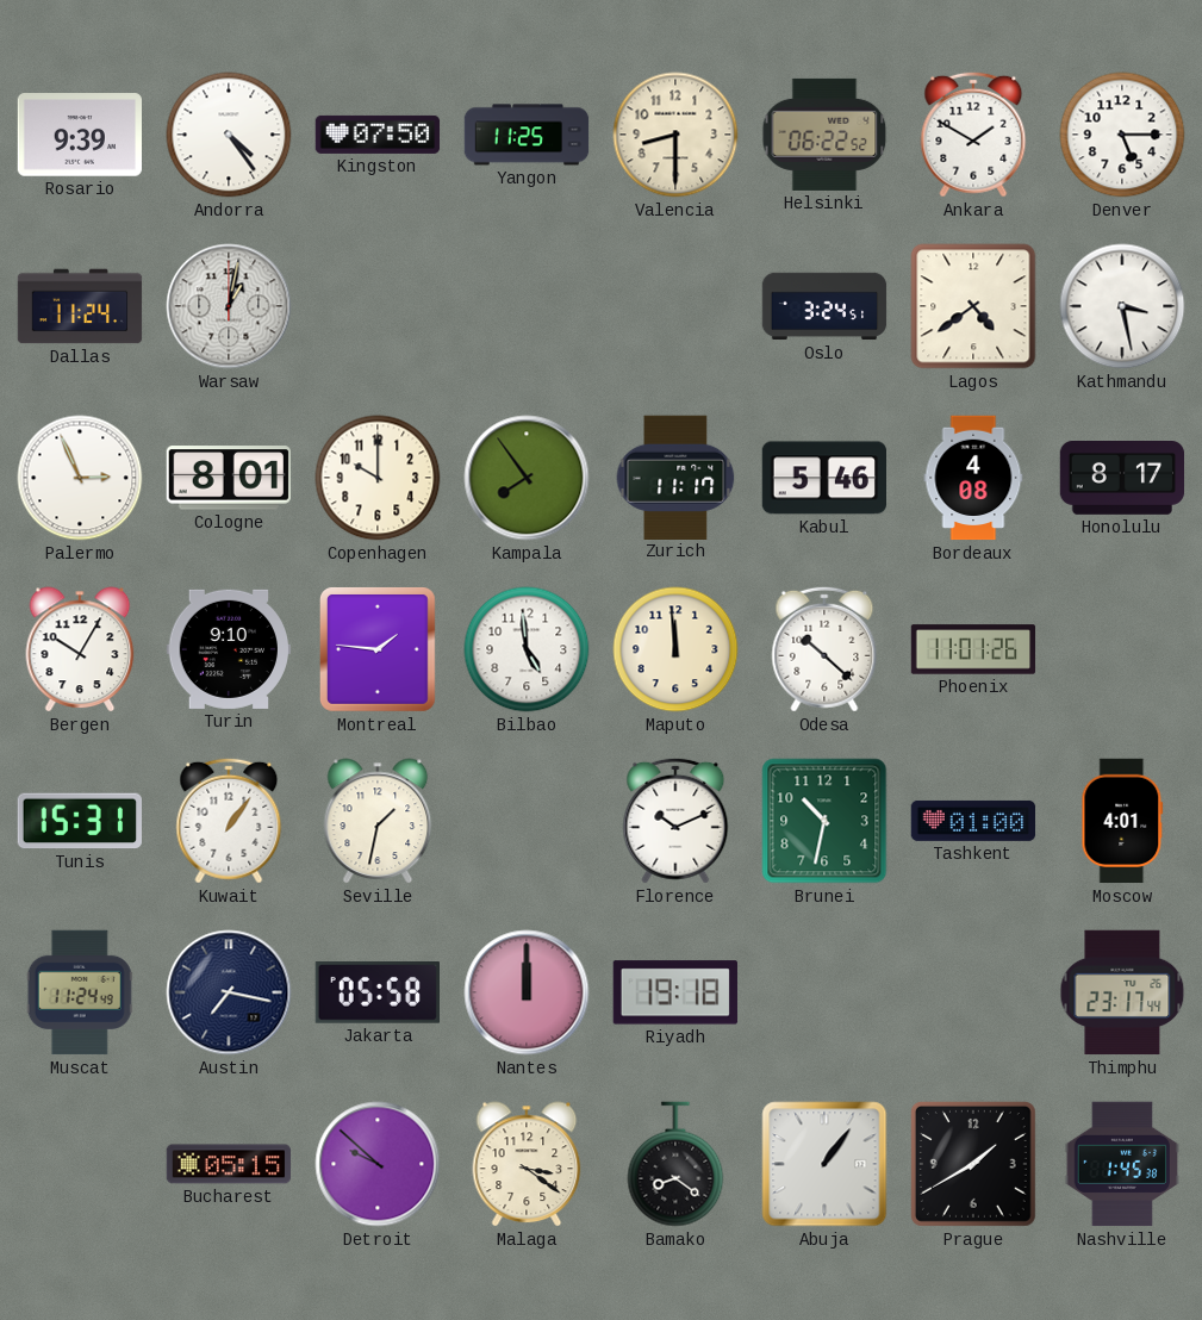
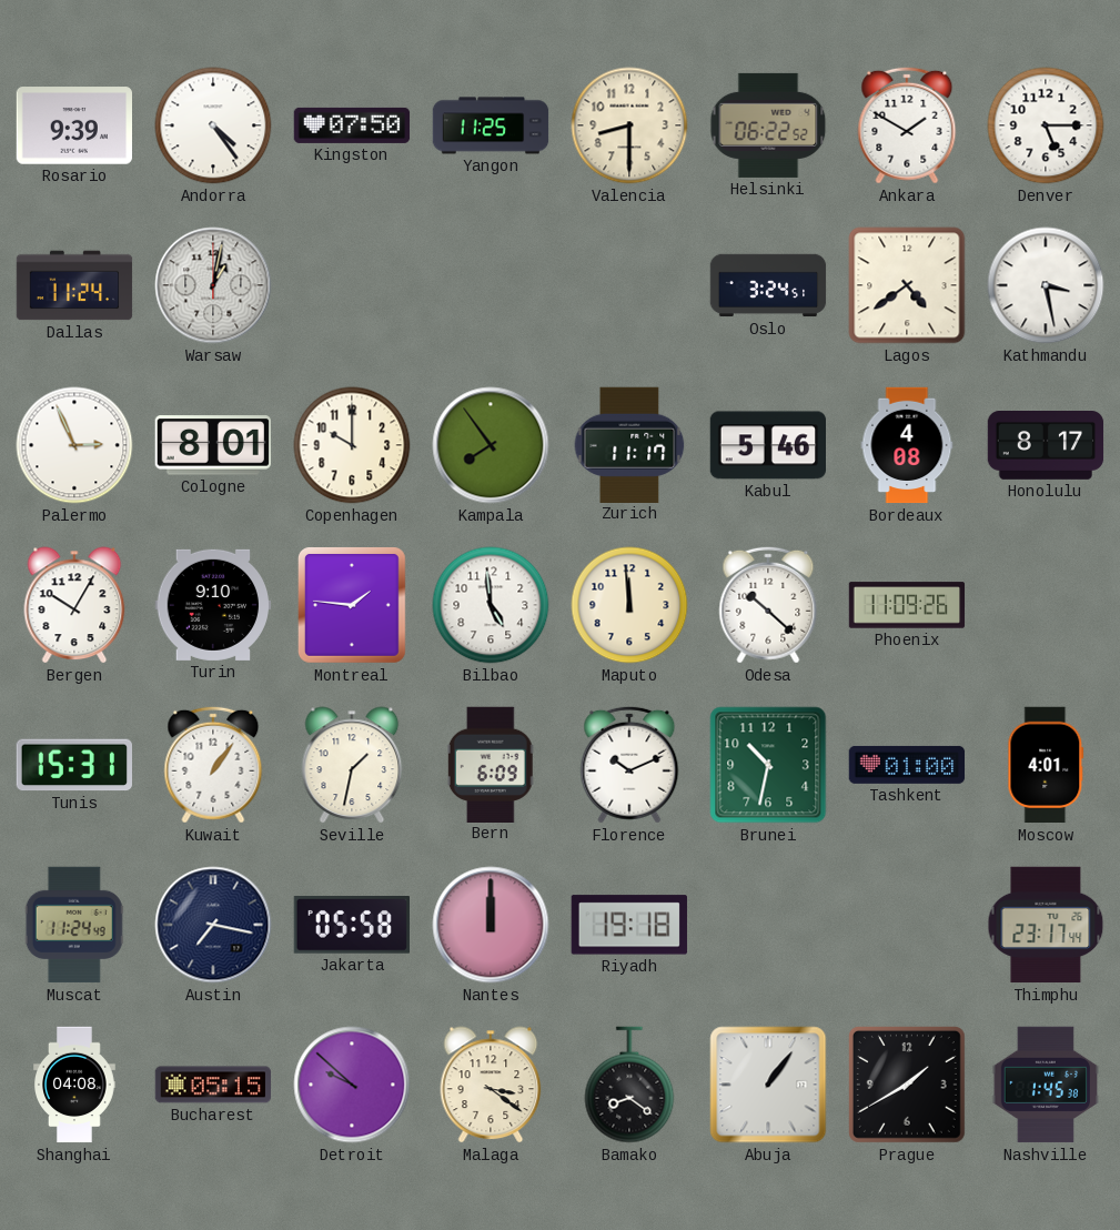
Phoenix: 11:01 -> 11:09 (907, 605)
Bern: none -> 6:09 (491, 764)
Shanghai: none -> 04:08 (74, 1085)
